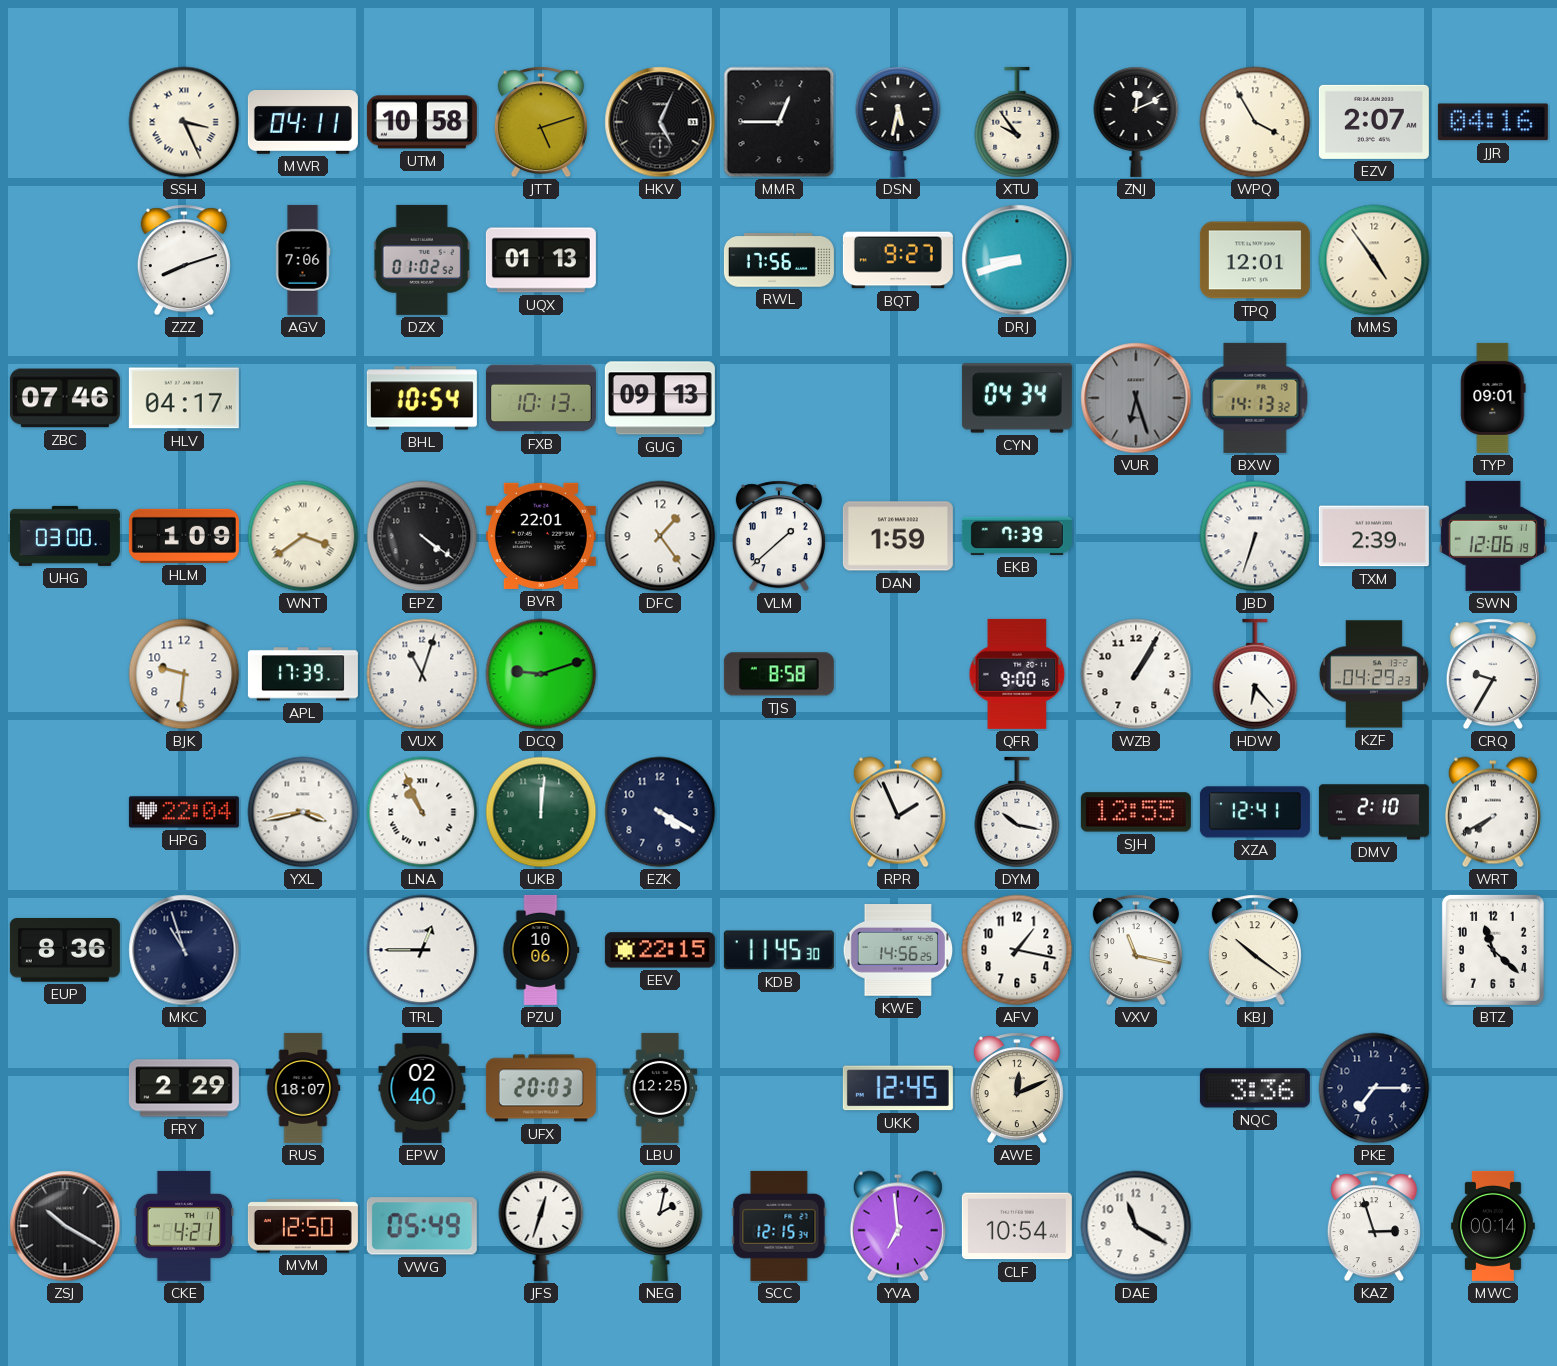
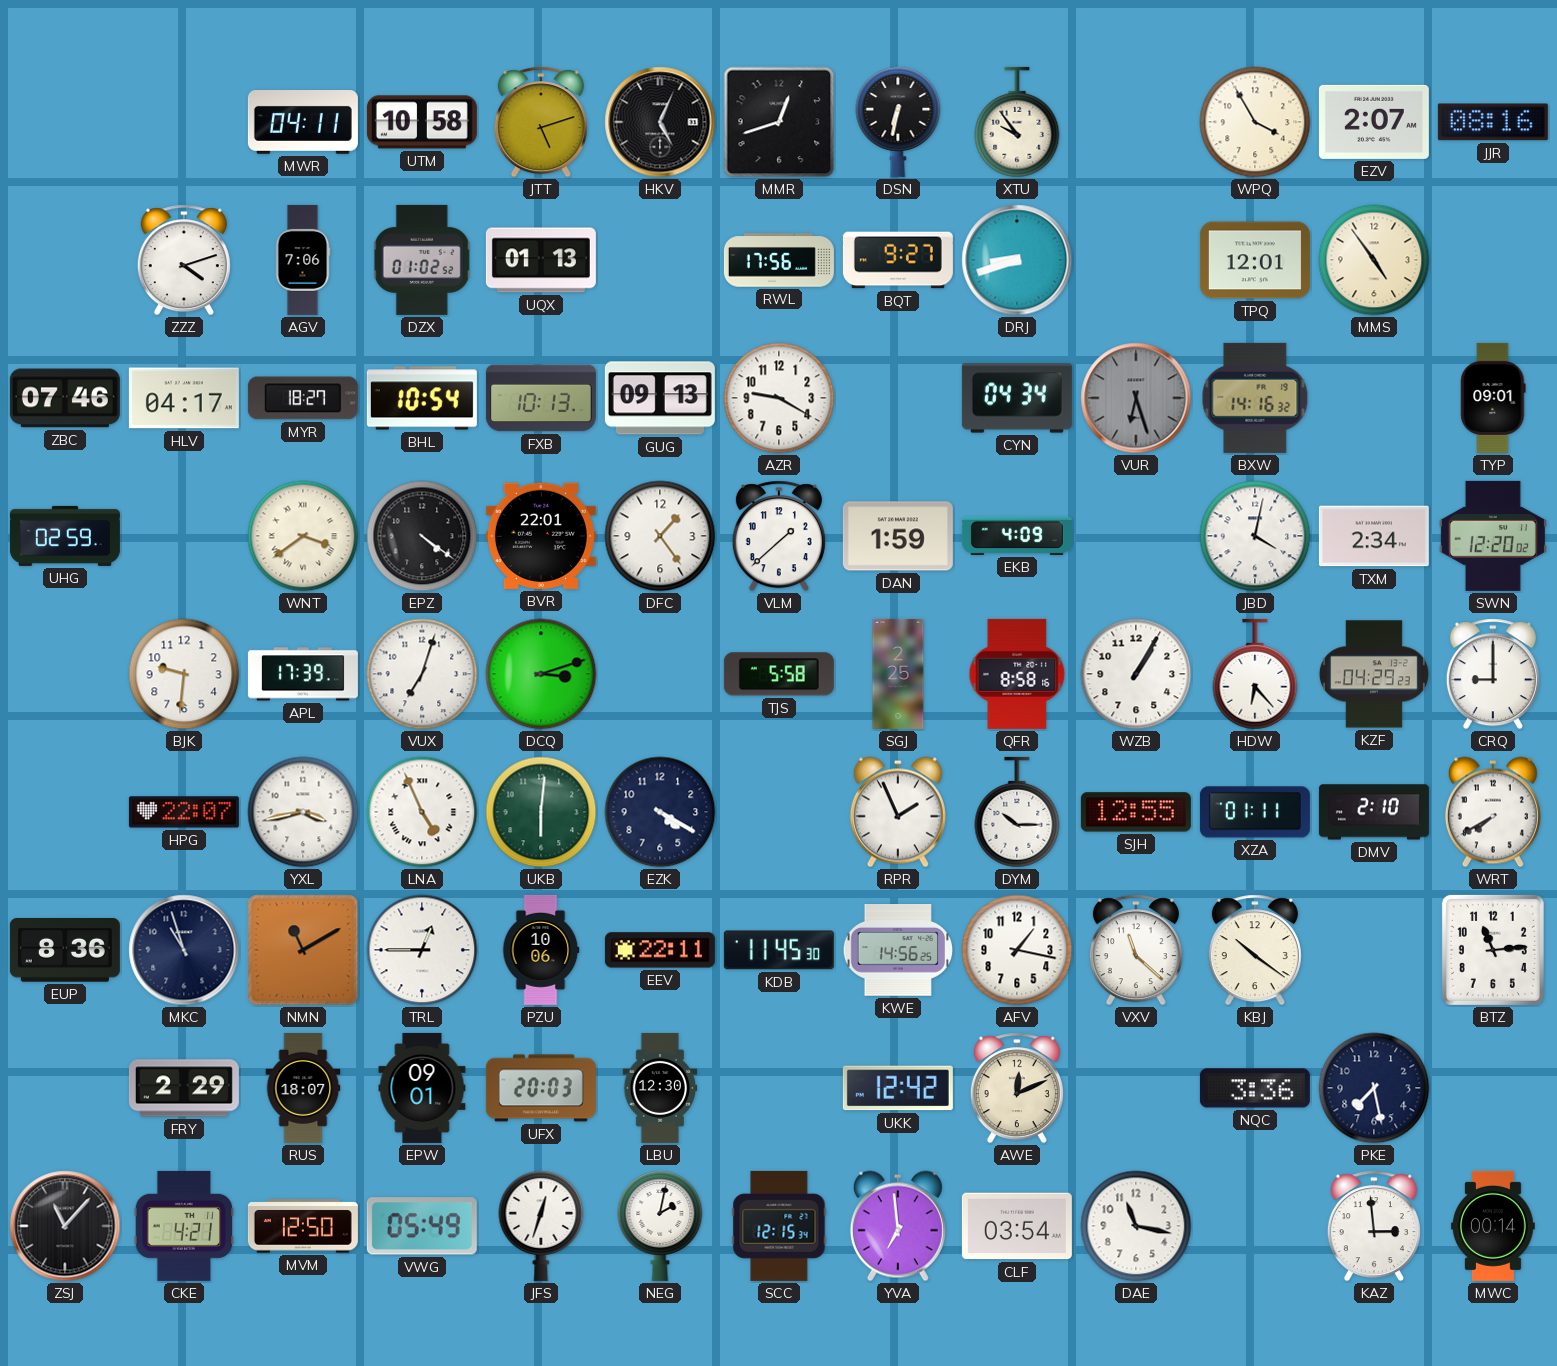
SSH: 3:26 -> none (184, 122)
MMR: 12:45 -> 12:42 (779, 122)
DSN: 5:32 -> 6:32 (898, 122)
ZNJ: 12:11 -> none (1136, 122)
JJR: 04:16 -> 08:16 (1493, 122)
ZZZ: 8:12 -> 4:12 (184, 260)
MYR: none -> 18:27 (303, 398)
AZR: none -> 9:20 (779, 398)
BXW: 14:13 -> 14:16 (1255, 398)
UHG: 03:00 -> 02:59 (65, 536)
HLM: 1:09 -> none (184, 536)
EKB: 7:39 -> 4:09 (1017, 536)
JBD: 6:33 -> 4:02 (1255, 536)
TXM: 2:39 -> 2:34 (1374, 536)
SWN: 12:06 -> 12:20 (1493, 536)
VUX: 11:03 -> 7:03 (422, 674)
DCQ: 9:12 -> 3:12 (541, 674)
TJS: 8:58 -> 5:58 (779, 674)
SGJ: none -> 2:25 (898, 674)
QFR: 9:00 -> 8:58 (1017, 674)
CRQ: 9:35 -> 9:00 (1493, 674)
HPG: 22:04 -> 22:07 (184, 812)
LNA: 10:56 -> 4:56 (422, 812)
UKB: 12:01 -> 6:01 (541, 812)
DYM: 10:17 -> 10:15 (1017, 812)
XZA: 12:41 -> 01:11 (1255, 812)
NMN: none -> 11:10 (303, 950)
EEV: 22:15 -> 22:11 (660, 950)
VXV: 11:17 -> 11:22 (1136, 950)
BTZ: 11:22 -> 11:14 (1493, 950)
EPW: 02:40 -> 09:01 (422, 1088)
LBU: 12:25 -> 12:30 (660, 1088)
UKK: 12:45 -> 12:42 (898, 1088)
PKE: 7:15 -> 7:28 (1374, 1088)
ZSJ: 10:20 -> 11:07 (65, 1226)
CLF: 10:54 -> 03:54 (1017, 1226)
DAE: 11:20 -> 11:17 (1136, 1226)
KAZ: 2:57 -> 2:59 (1374, 1226)
